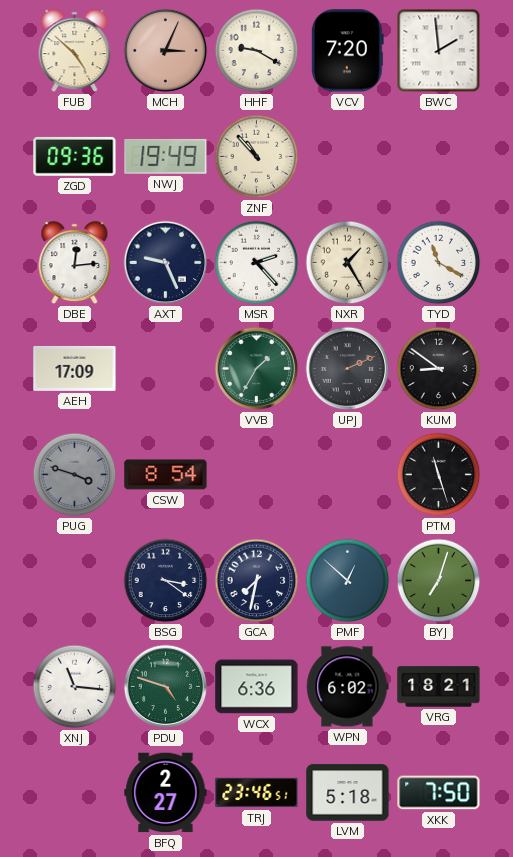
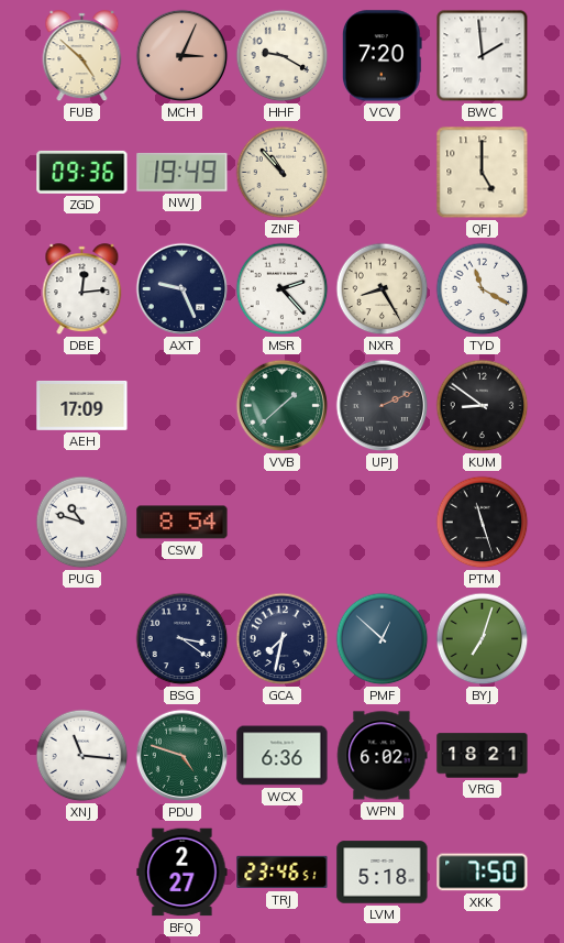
QFJ: none -> 5:00 (483, 173)
NXR: 1:25 -> 8:25 (383, 289)
VVB: 1:35 -> 1:38 (283, 406)
PUG: 3:48 -> 10:48 (82, 523)
PUG dial: grey -> white (82, 523)
